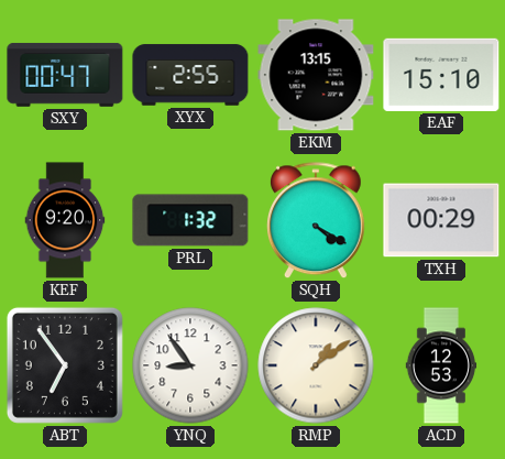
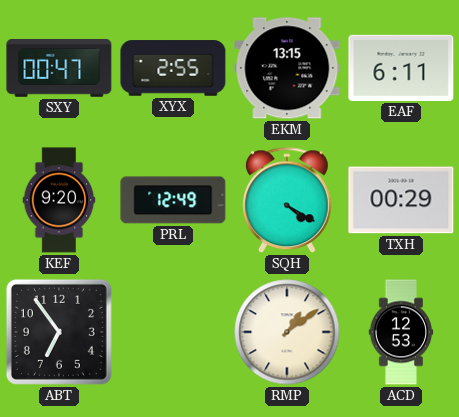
EAF: 15:10 -> 6:11 (401, 68)
PRL: 1:32 -> 12:49 (173, 200)
YNQ: 8:54 -> none (190, 365)
